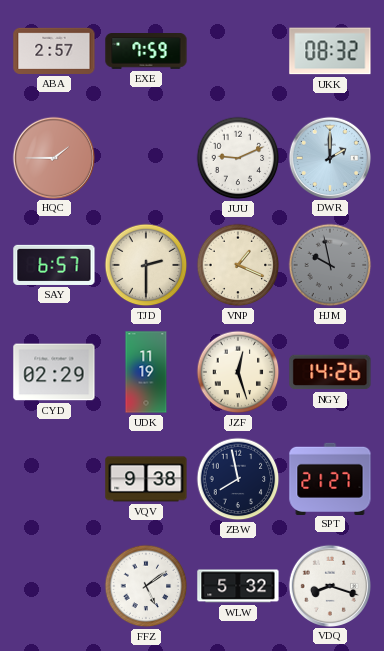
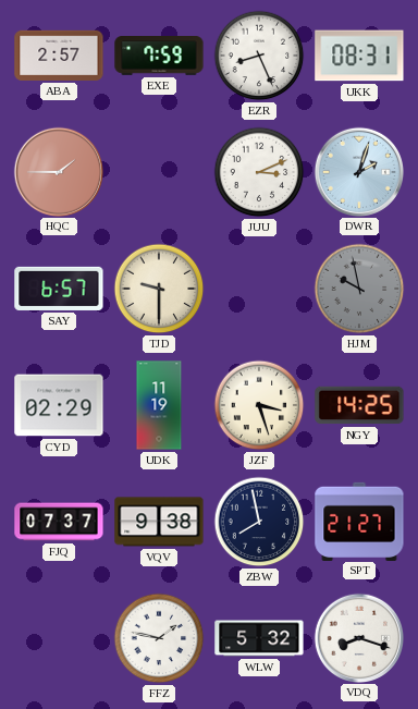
EZR: none -> 8:26 (259, 56)
UKK: 08:32 -> 08:31 (359, 56)
JUU: 9:11 -> 3:11 (259, 172)
DWR: 2:00 -> 2:03 (358, 171)
TJD: 2:30 -> 9:30 (159, 289)
VNP: 1:19 -> none (238, 265)
JZF: 12:27 -> 3:27 (259, 405)
NGY: 14:26 -> 14:25 (359, 405)
FJQ: none -> 07:37 (59, 522)
FFZ: 5:09 -> 1:47 (159, 638)
